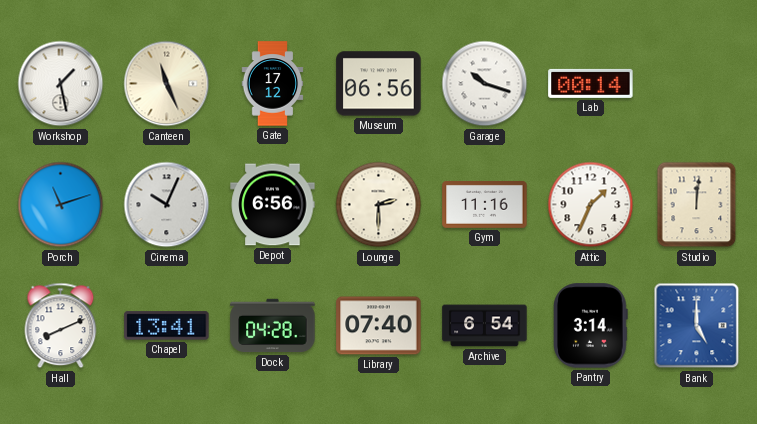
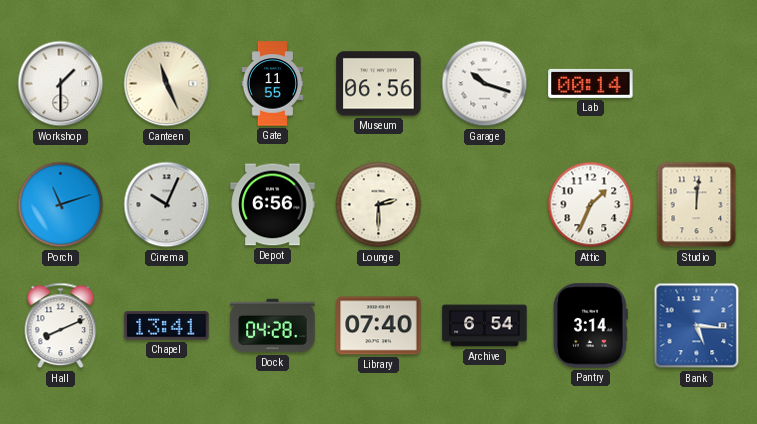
Workshop: 1:28 -> 1:30 (61, 84)
Gate: 17:12 -> 11:55 (273, 84)
Gym: 11:16 -> none (485, 205)
Bank: 5:00 -> 5:16 (697, 326)
